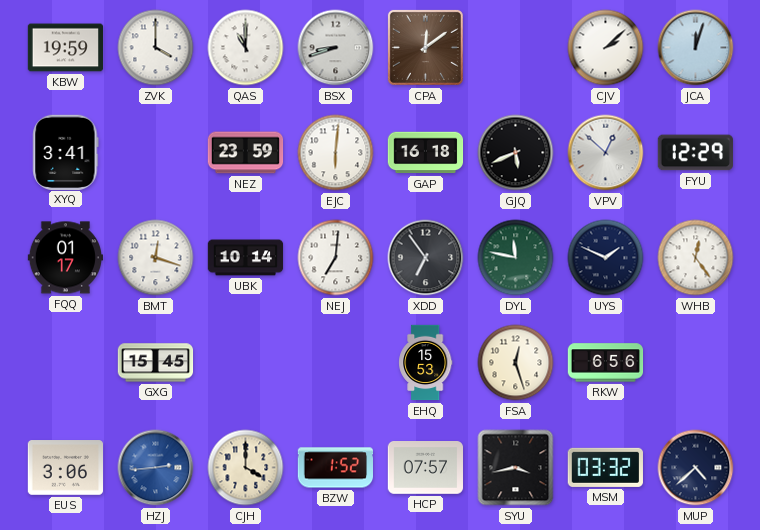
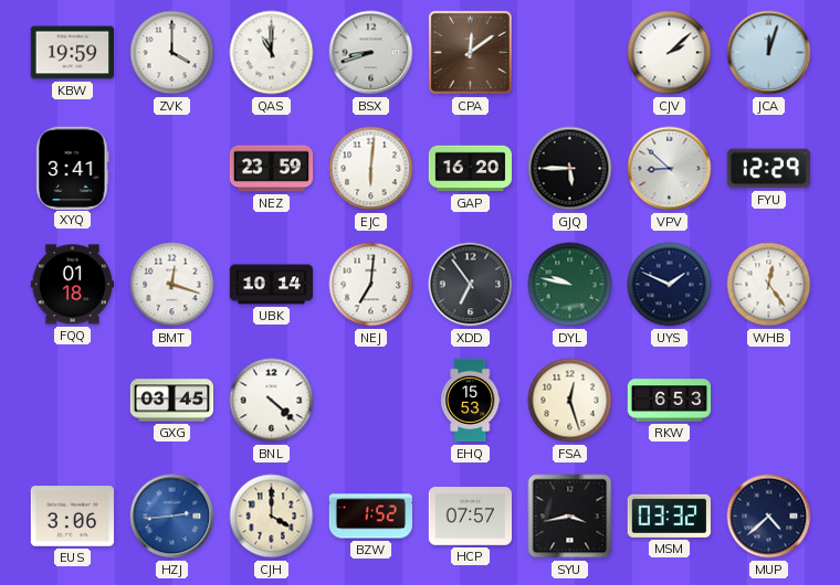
GAP: 16:18 -> 16:20 (471, 169)
GJQ: 5:41 -> 5:45 (570, 169)
VPV: 12:52 -> 8:52 (670, 169)
FQQ: 01:17 -> 01:18 (72, 285)
DYL: 11:47 -> 9:47 (570, 285)
GXG: 15:45 -> 03:45 (172, 401)
BNL: none -> 4:22 (272, 401)
RKW: 6:56 -> 6:53 (670, 401)
